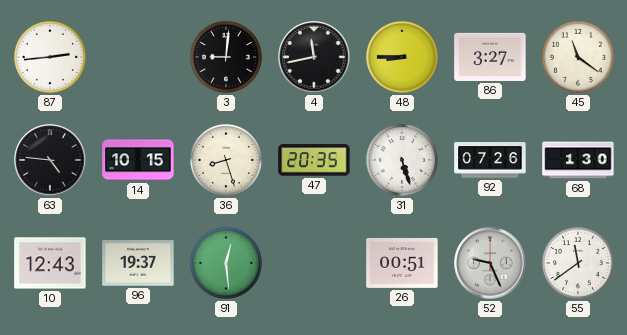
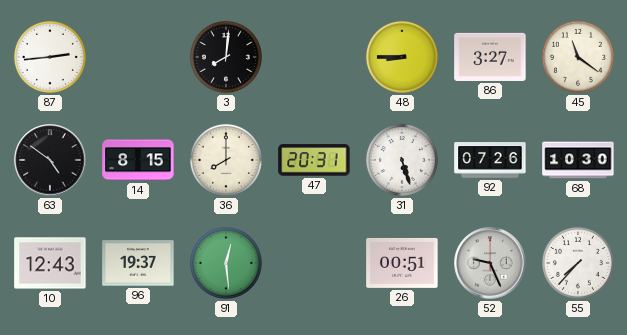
3: 9:01 -> 8:01 (226, 57)
4: 11:43 -> none (314, 57)
63: 4:46 -> 4:51 (50, 160)
14: 10:15 -> 8:15 (138, 160)
36: 8:27 -> 8:00 (226, 160)
47: 20:35 -> 20:31 (314, 160)
68: 1:30 -> 10:30 (578, 160)
55: 11:39 -> 7:37 (578, 263)
